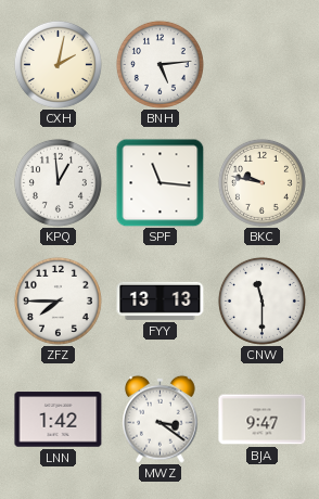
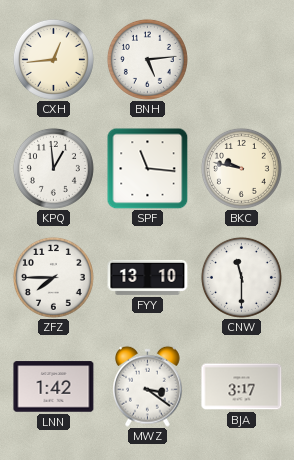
CXH: 2:02 -> 12:44 (53, 59)
FYY: 13:13 -> 13:10 (148, 277)
BJA: 9:47 -> 3:17 (242, 387)
